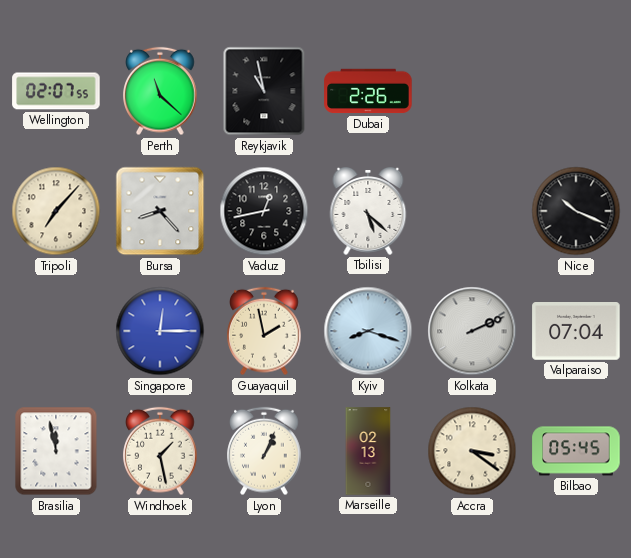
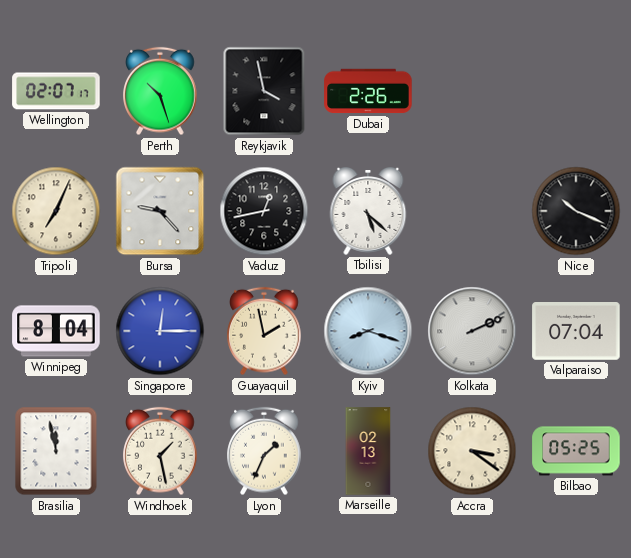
Wellington: 02:07:55 -> 02:07:17 (56, 91)
Perth: 11:22 -> 10:27 (160, 91)
Reykjavik: 10:58 -> 3:58 (264, 91)
Tripoli: 7:07 -> 7:04 (56, 211)
Bursa: 8:23 -> 9:23 (160, 211)
Winnipeg: none -> 8:04 (56, 331)
Lyon: 1:04 -> 1:34 (264, 451)
Bilbao: 05:45 -> 05:25 (576, 451)
